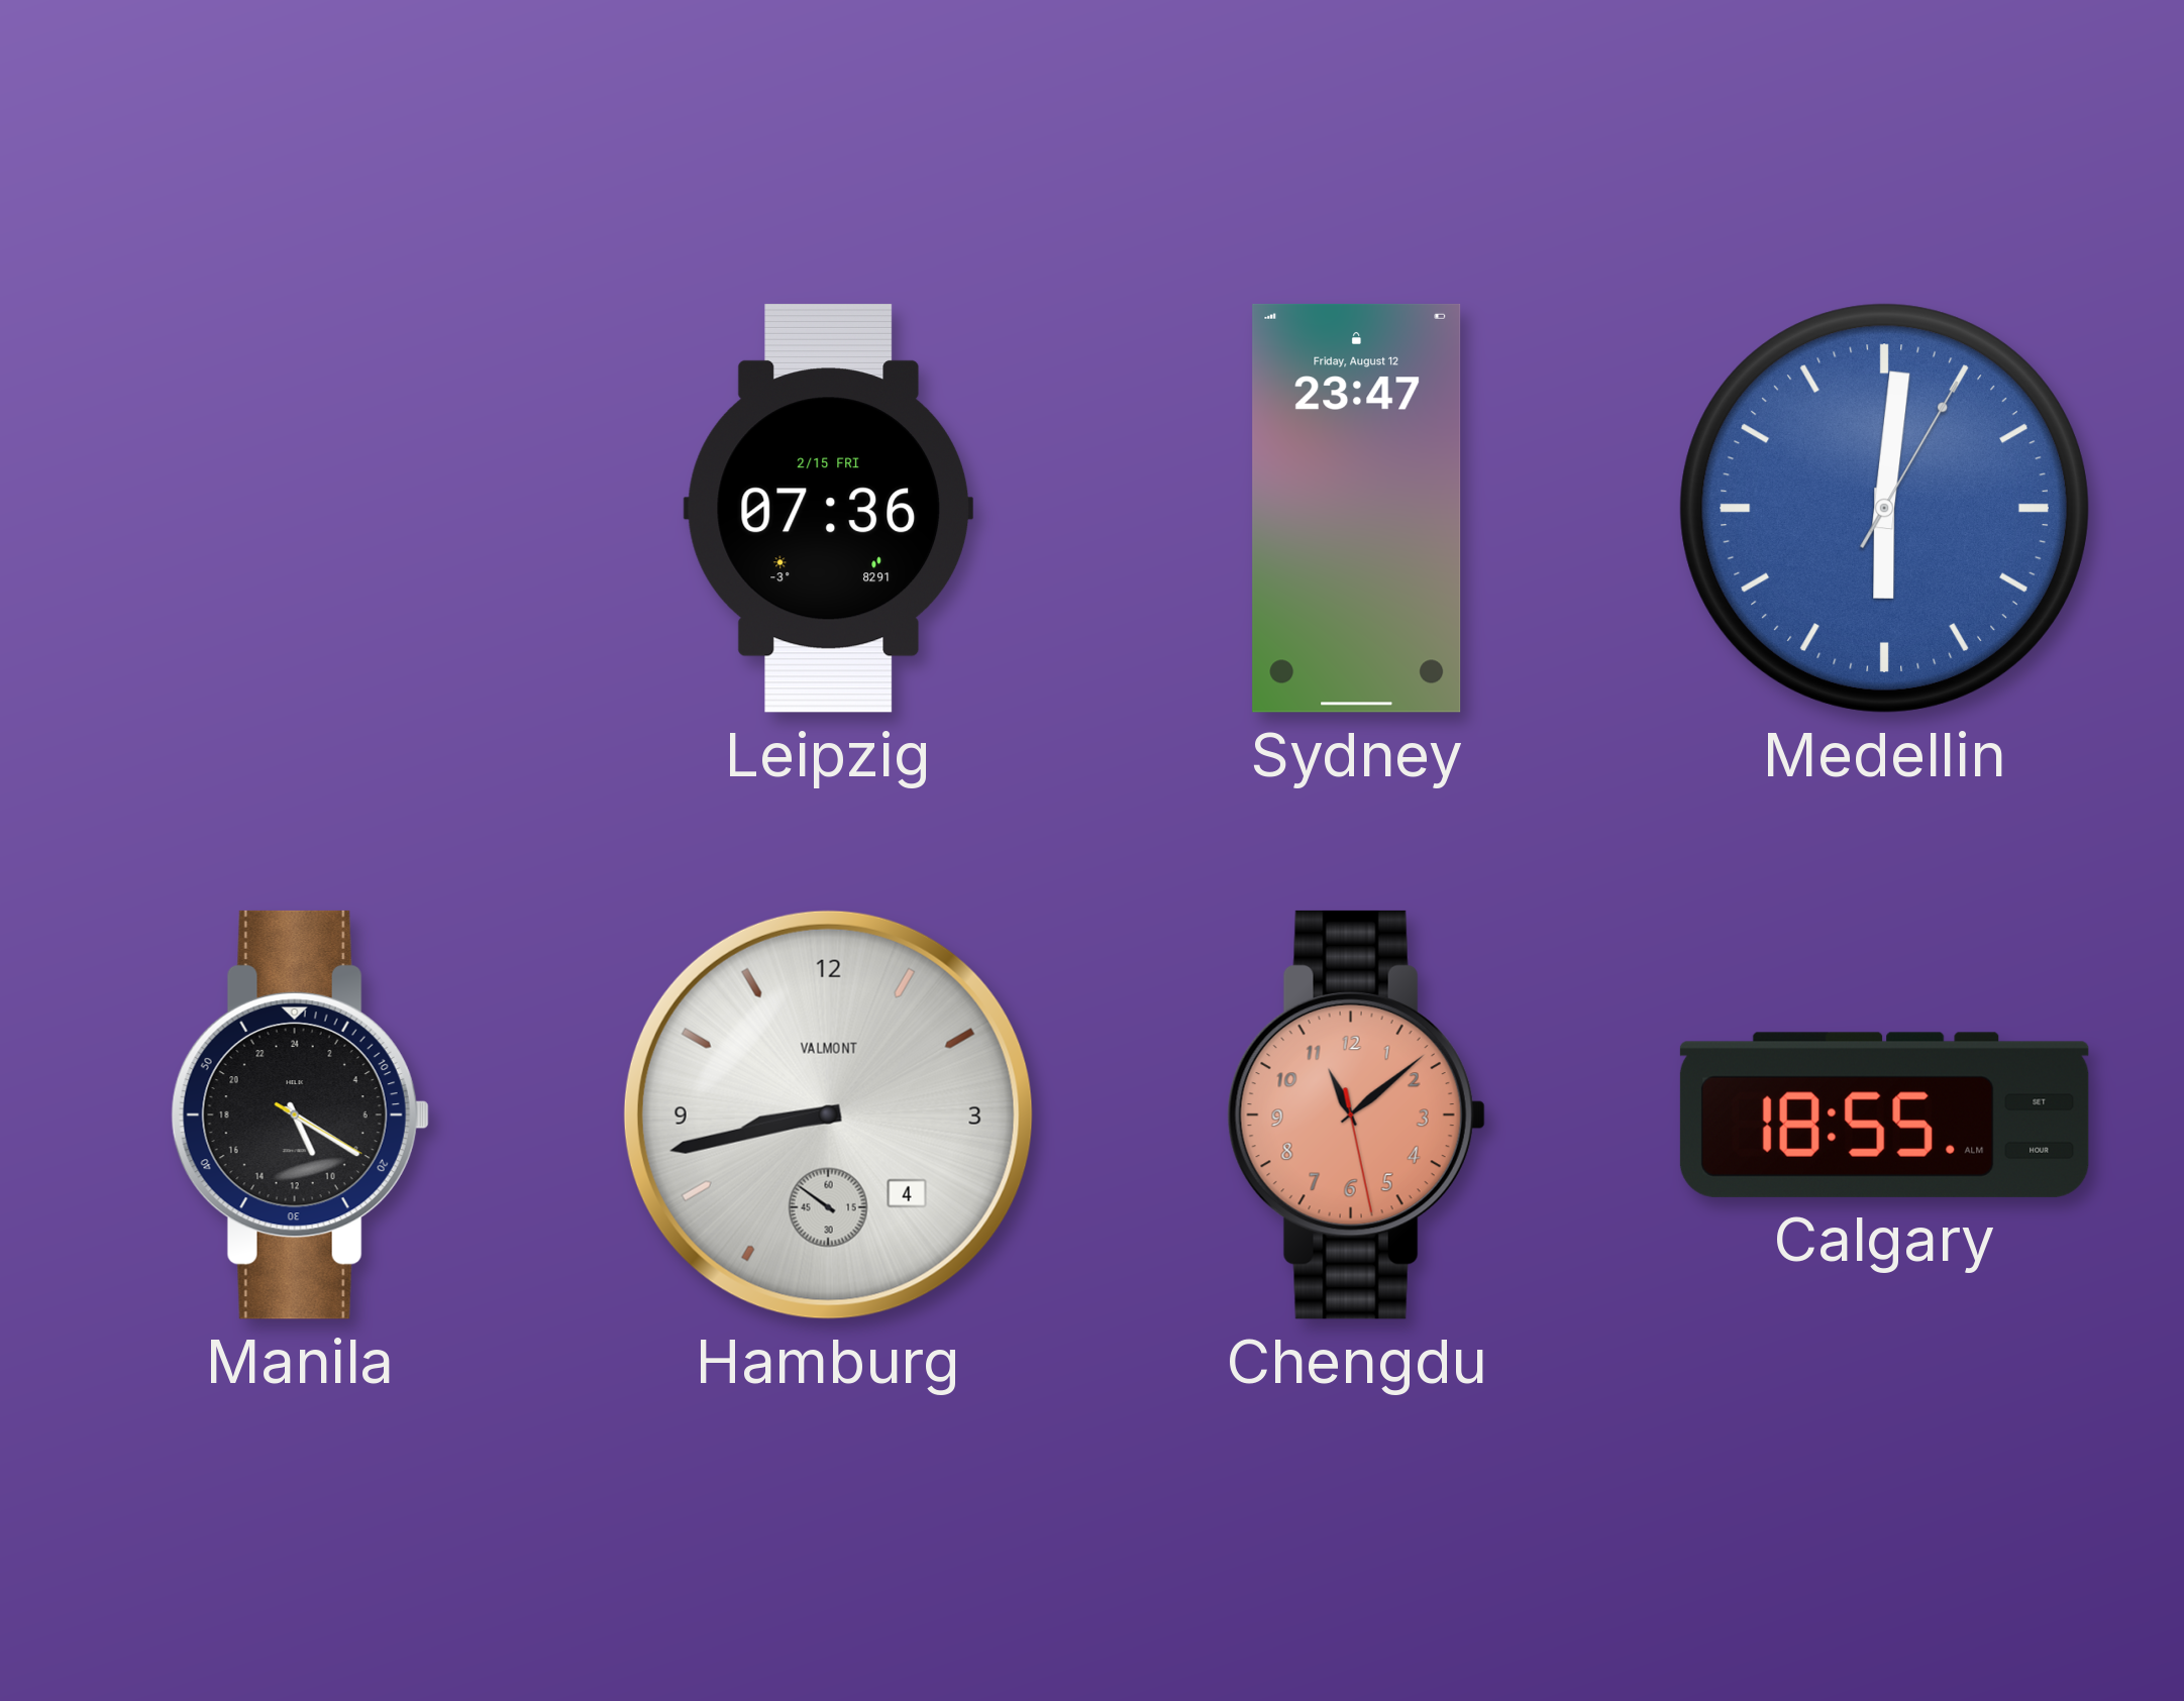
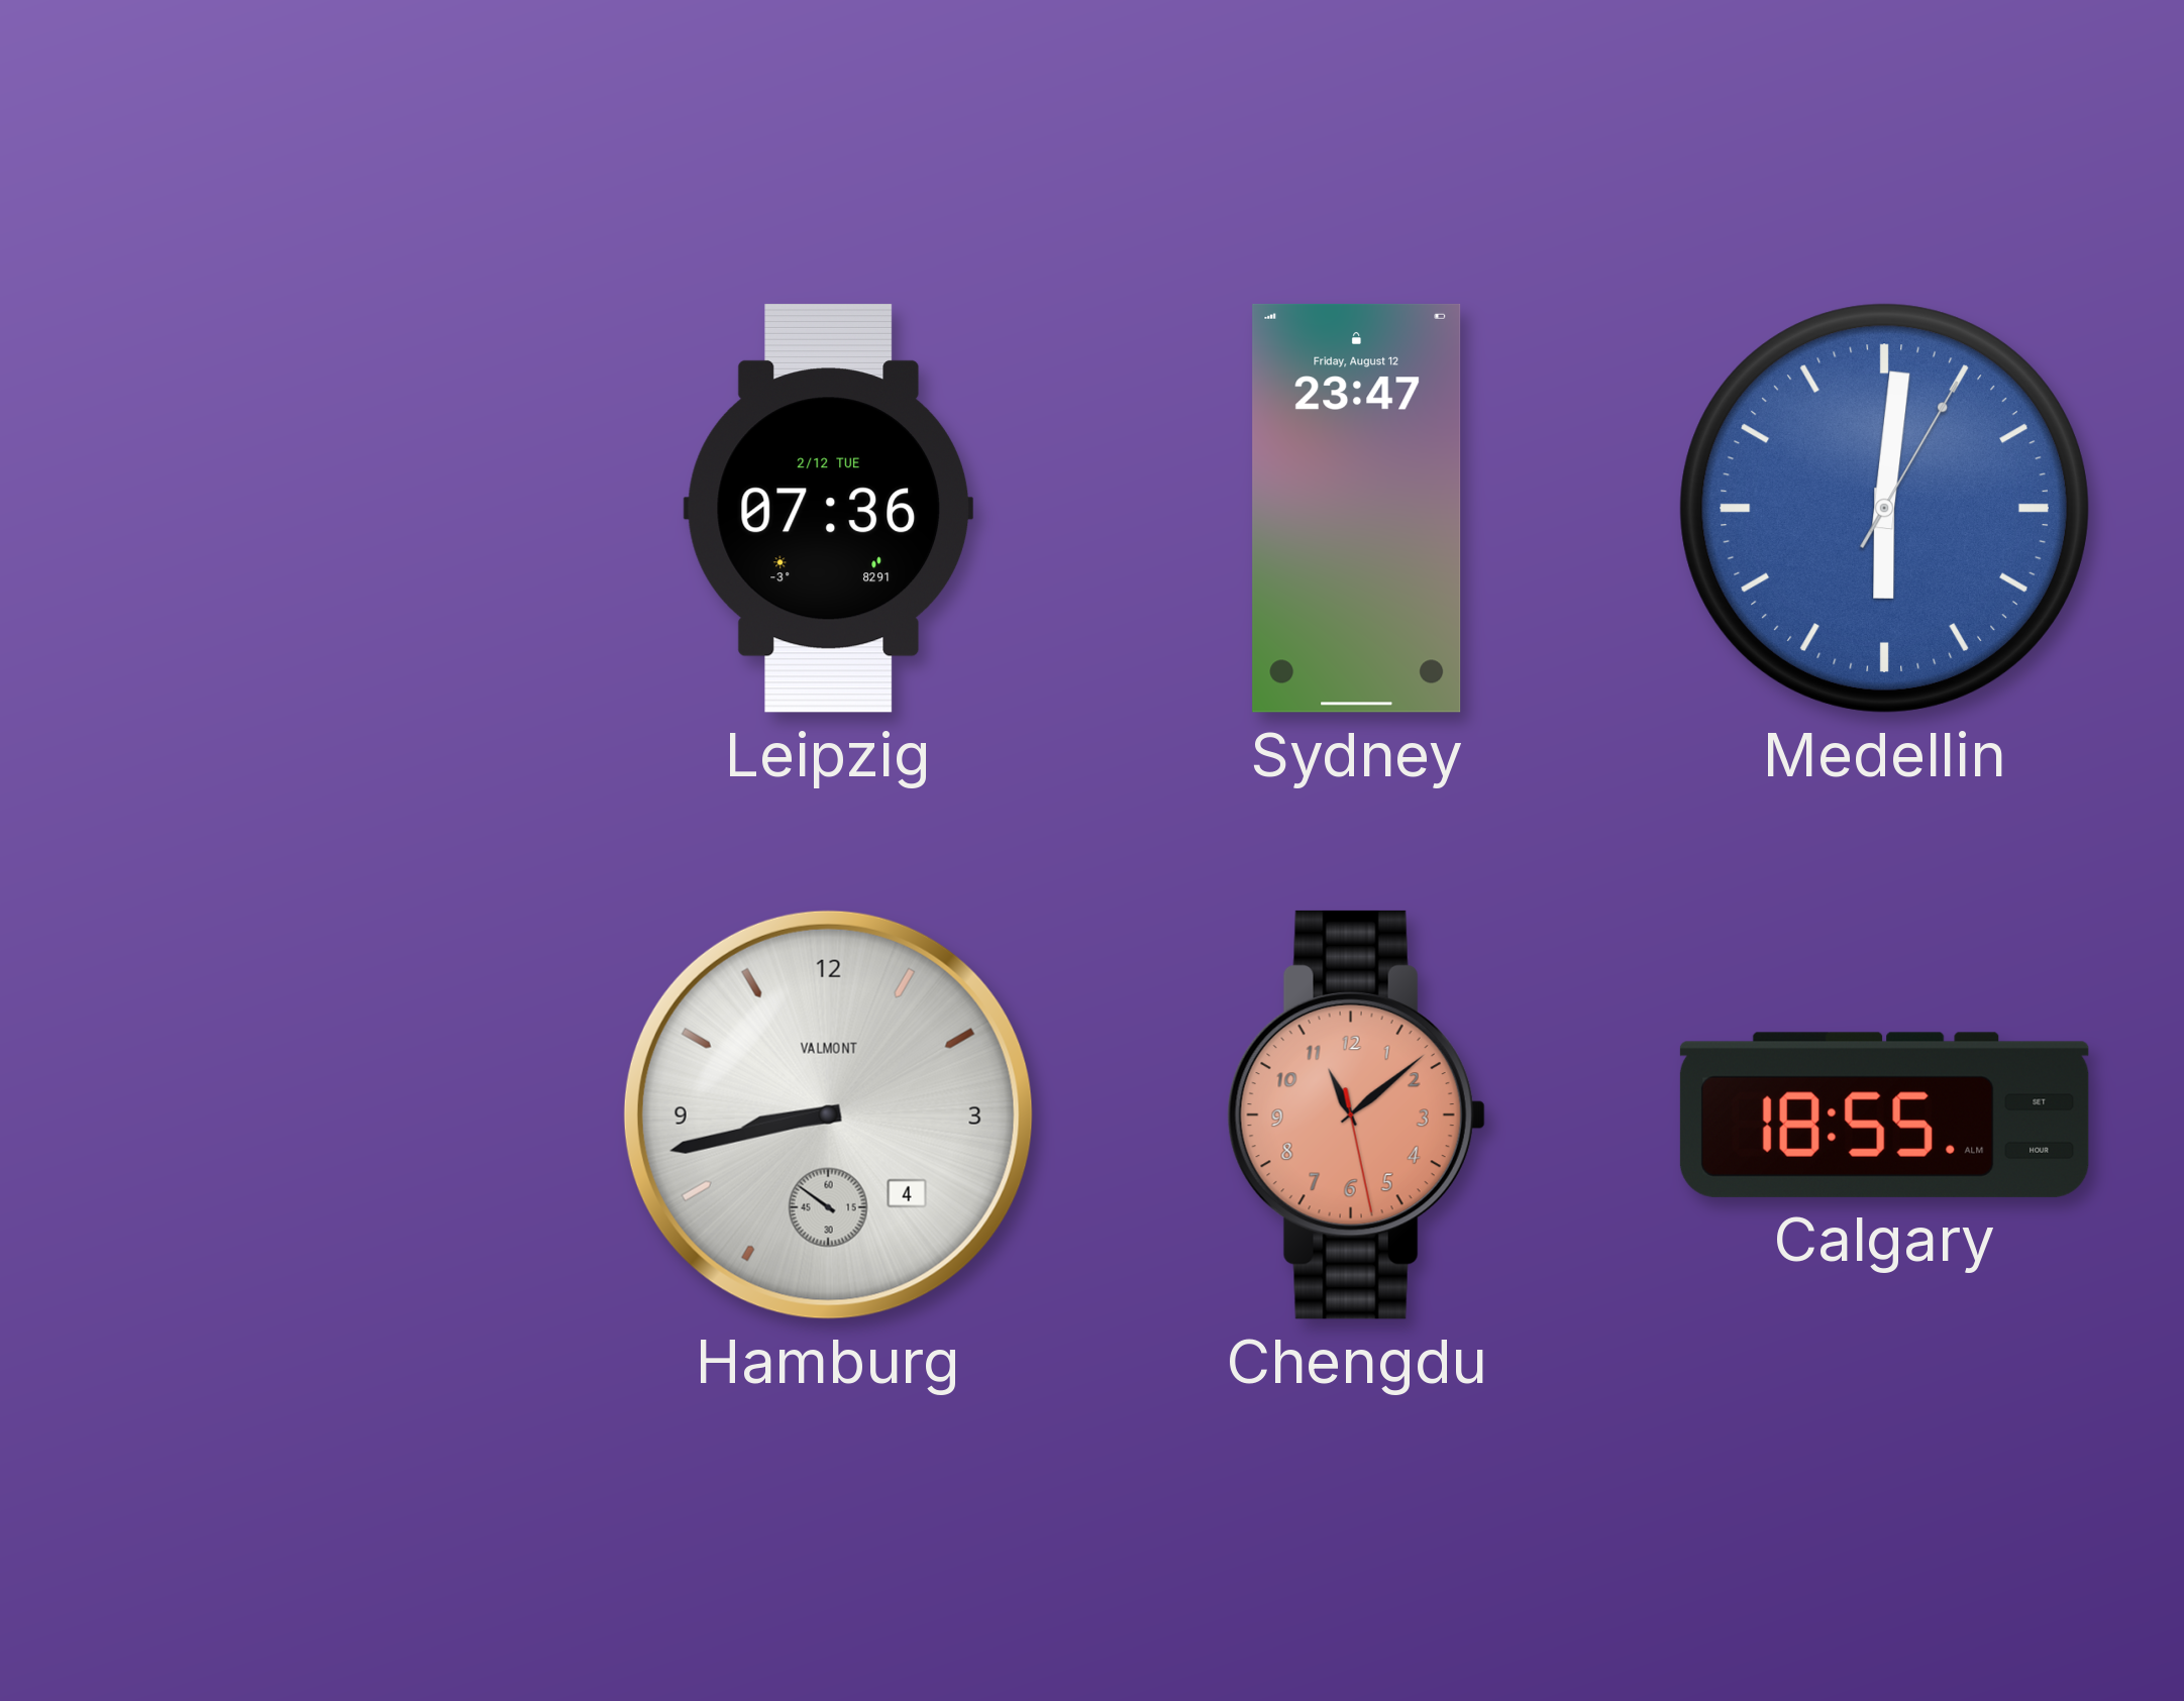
Leipzig date: 2/15 FRI -> 2/12 TUE (828, 508)
Manila: 10:20 -> none (300, 1114)
